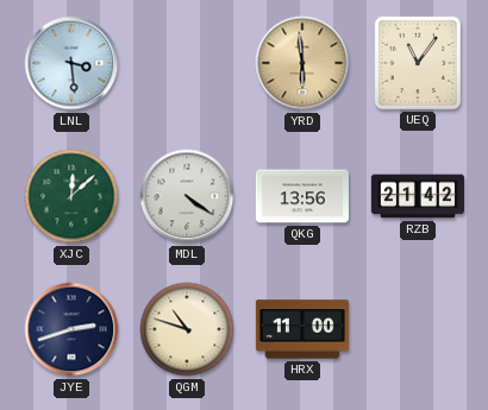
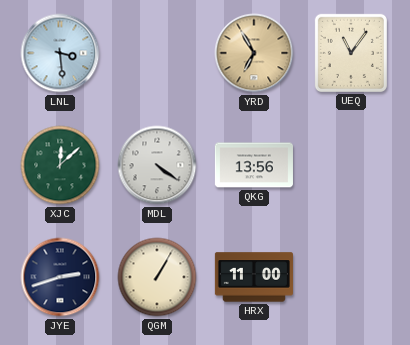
YRD: 5:59 -> 6:55 (254, 53)
RZB: 21:42 -> none (418, 196)
QGM: 10:48 -> 1:05 (157, 277)
